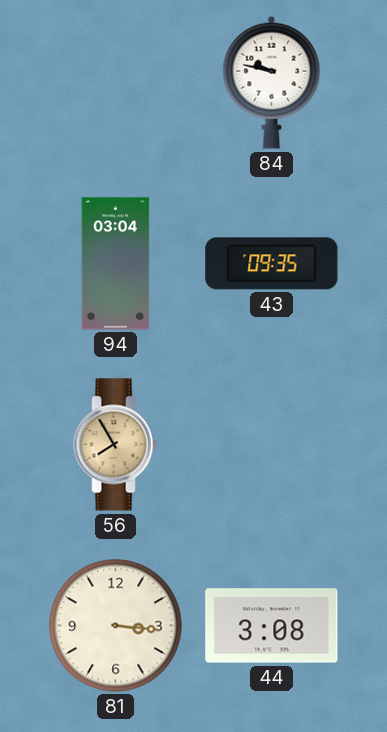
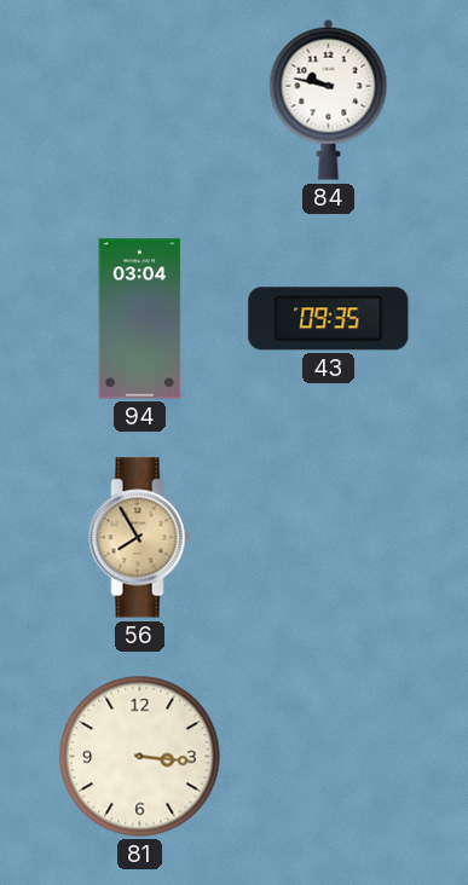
44: 3:08 -> none (272, 626)
